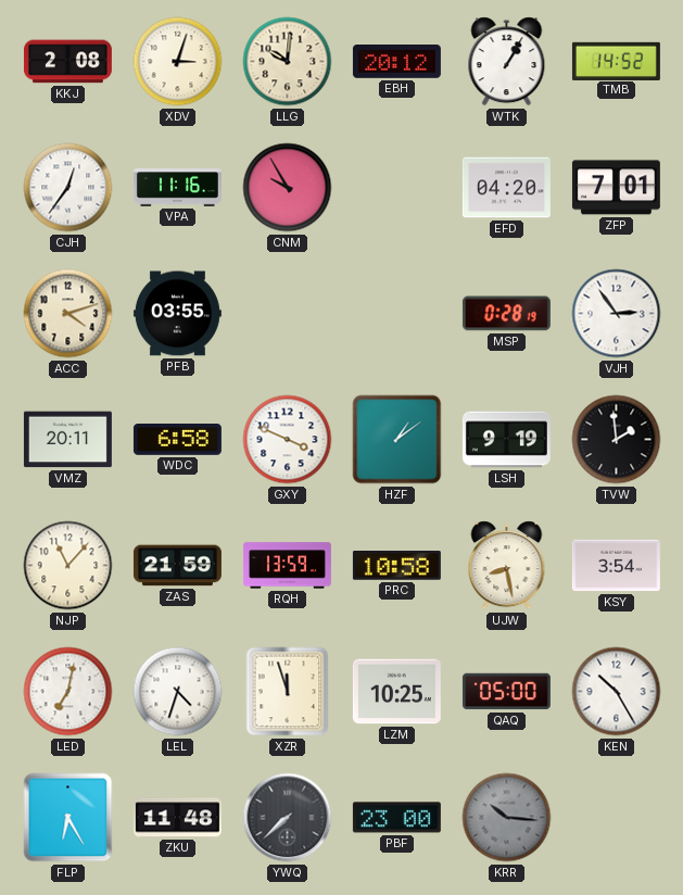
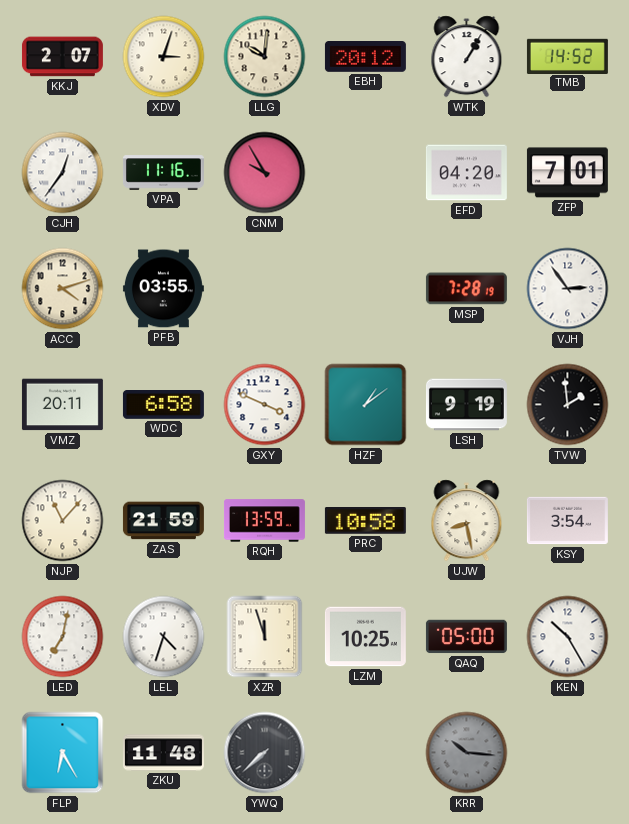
KKJ: 2:08 -> 2:07 (62, 57)
MSP: 0:28 -> 7:28 (466, 289)
PBF: 23:00 -> none (396, 818)
